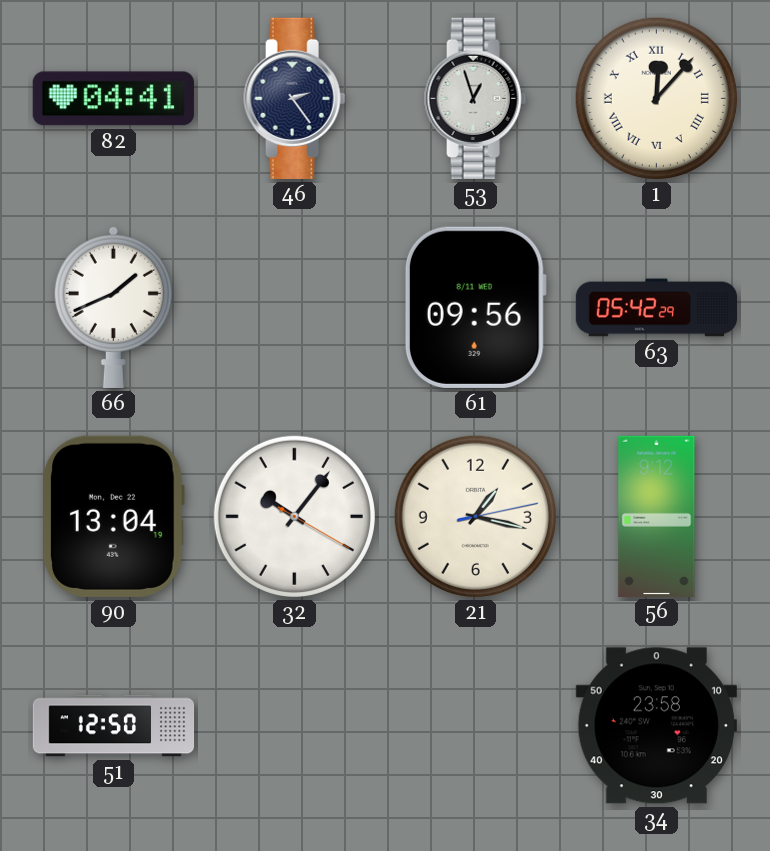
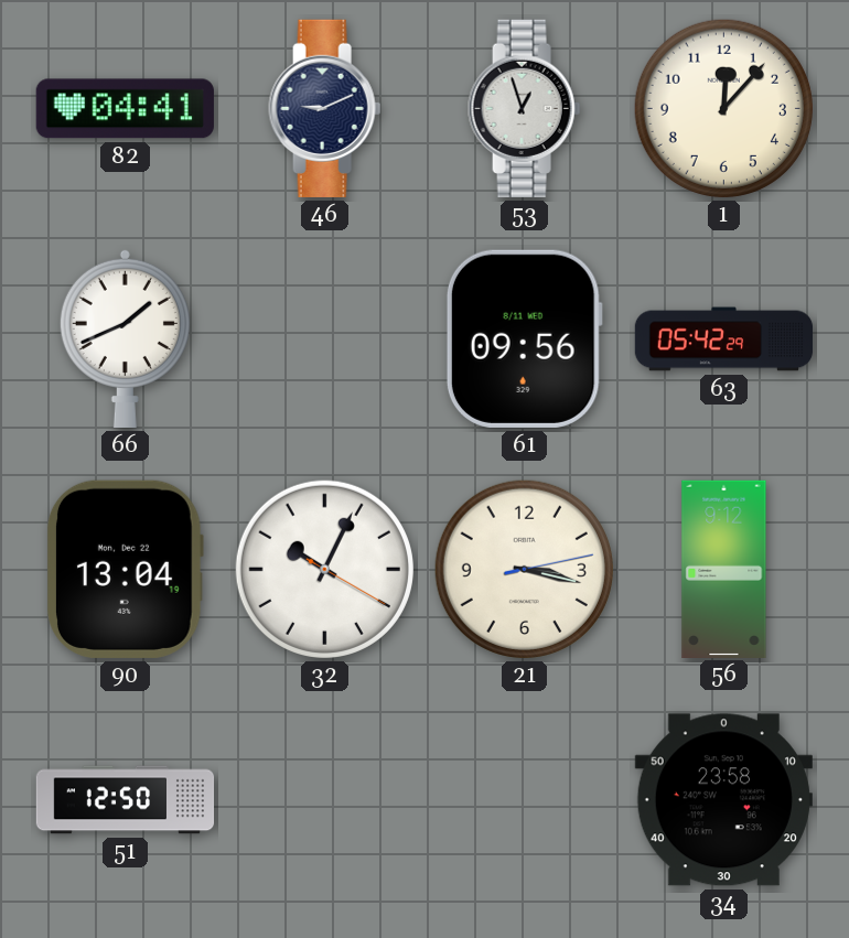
46: 2:24 -> 9:11 (325, 108)
1 numerals: Roman -> Arabic (723, 108)
32: 10:06 -> 10:04 (324, 569)
21: 1:17 -> 3:17 (524, 569)
